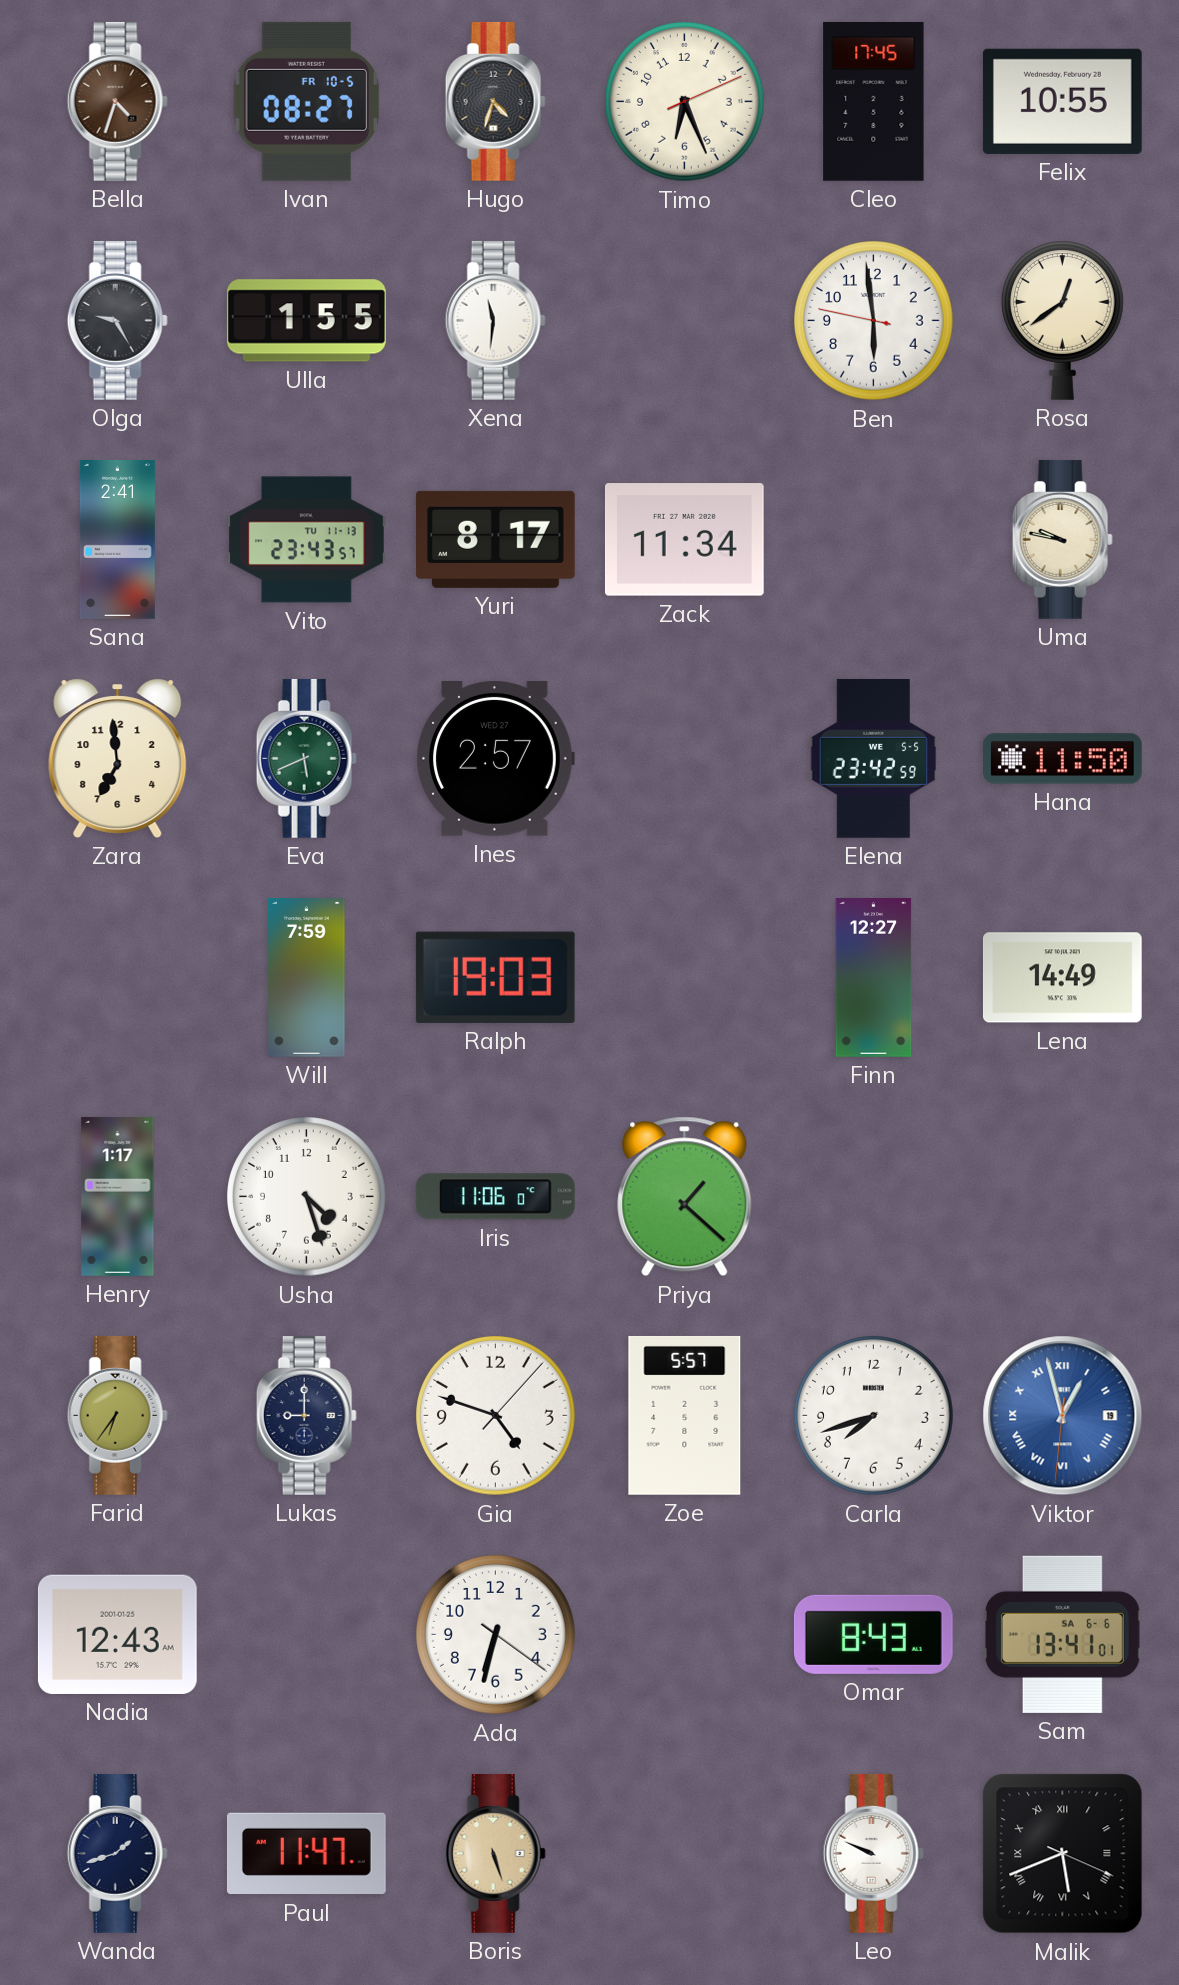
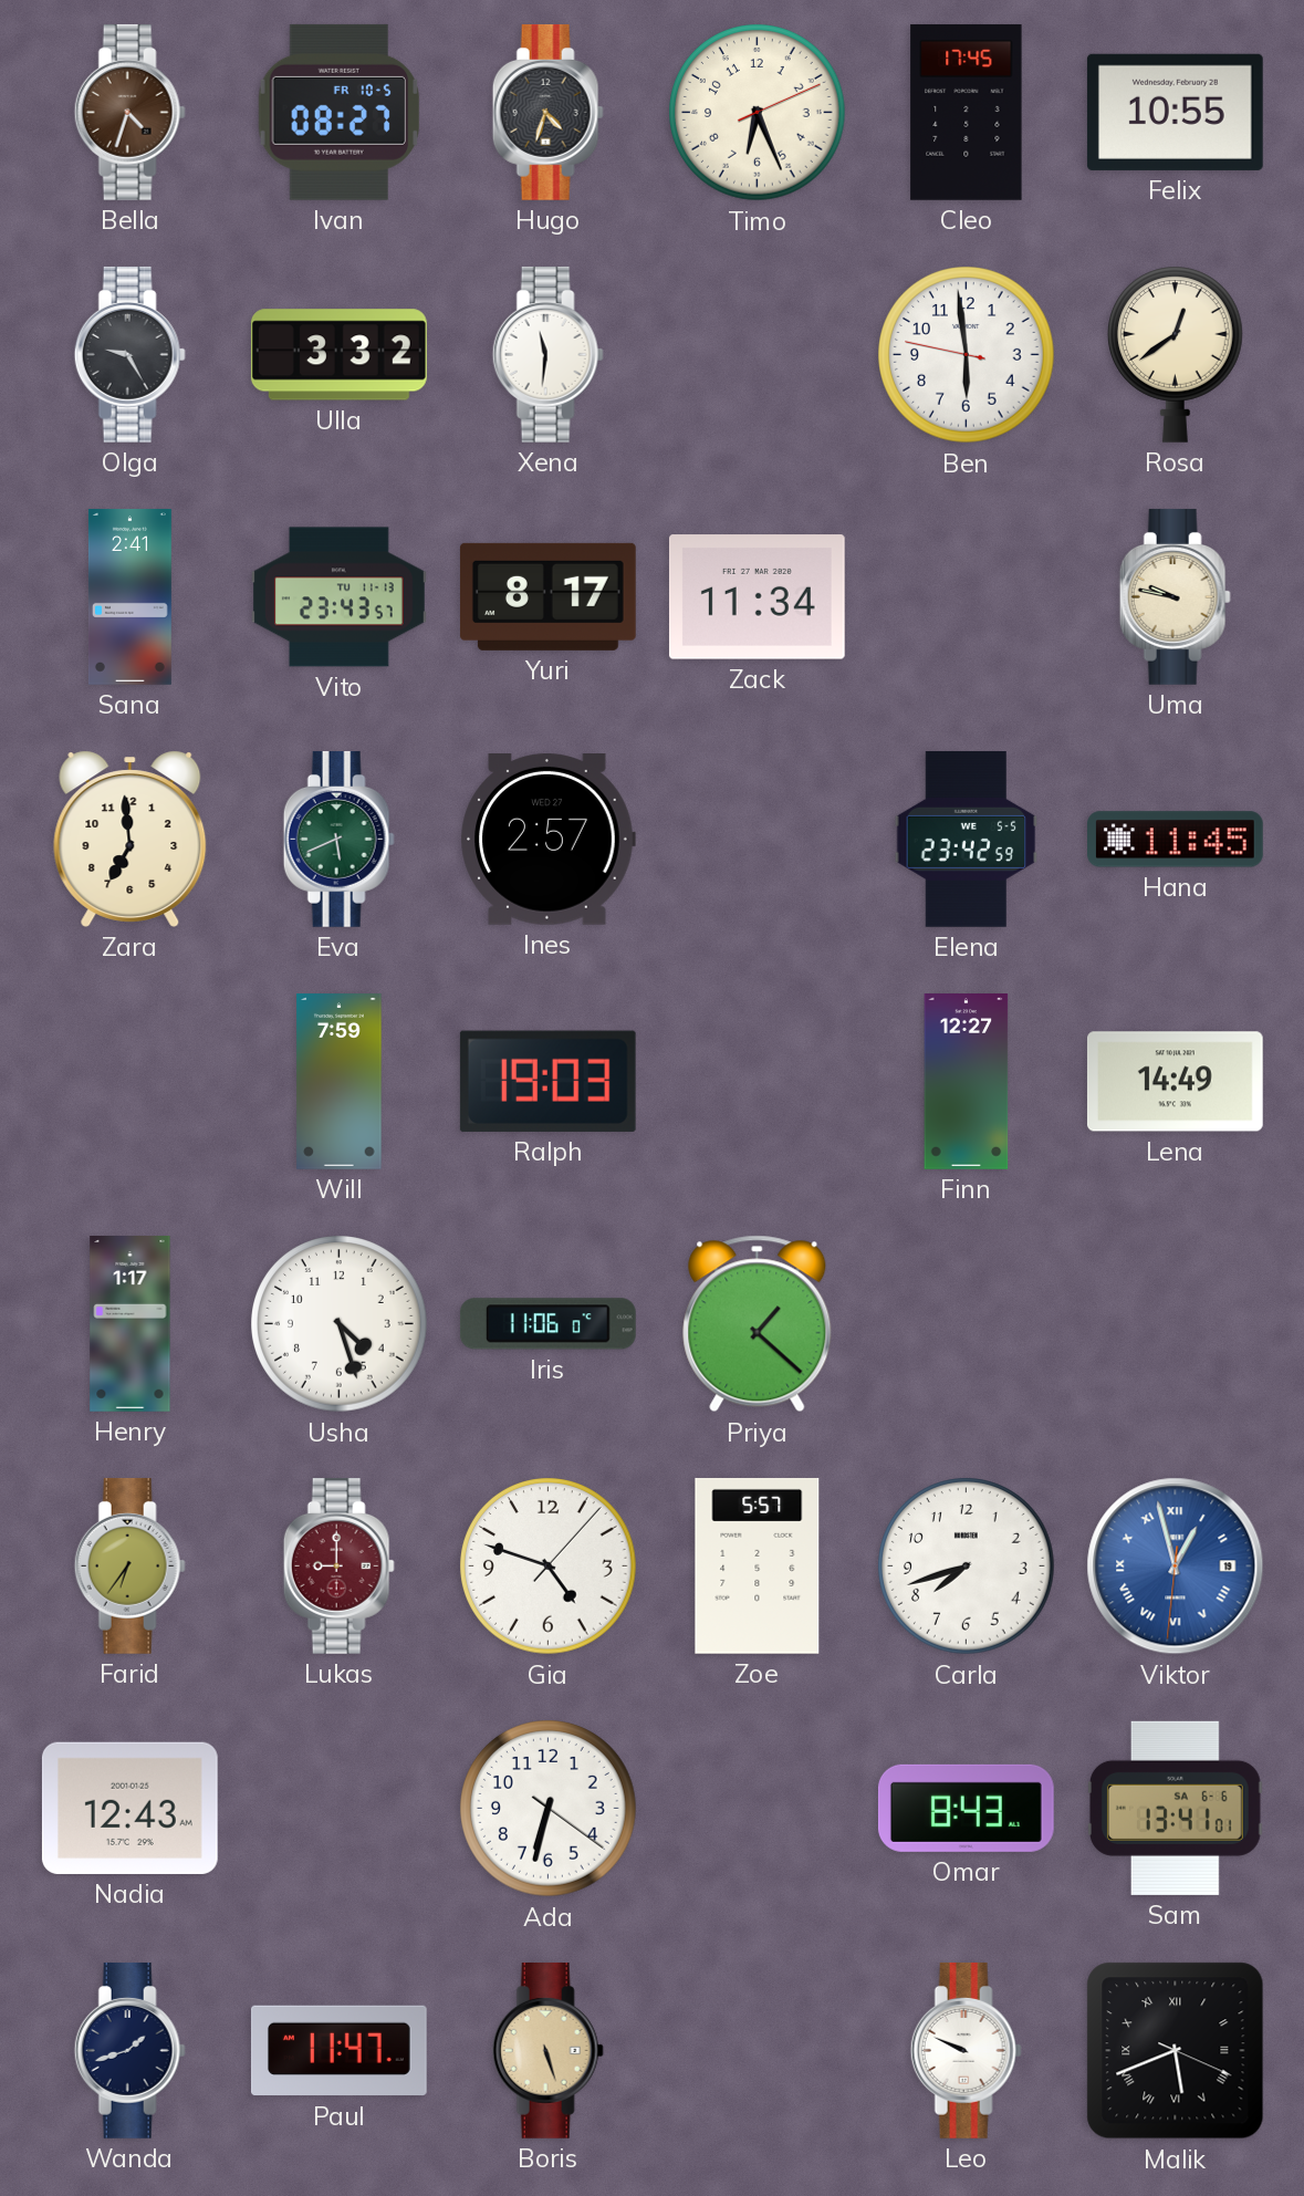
Ulla: 1:55 -> 3:32 (338, 355)
Hana: 11:50 -> 11:45 (1176, 840)
Lukas dial: navy -> burgundy (338, 1565)
